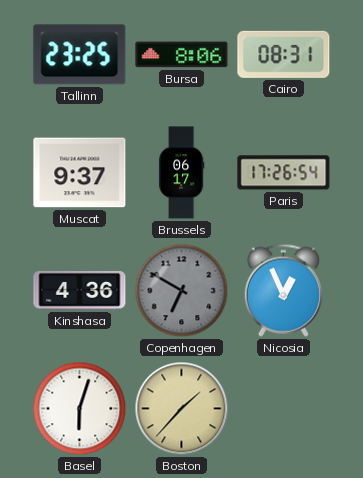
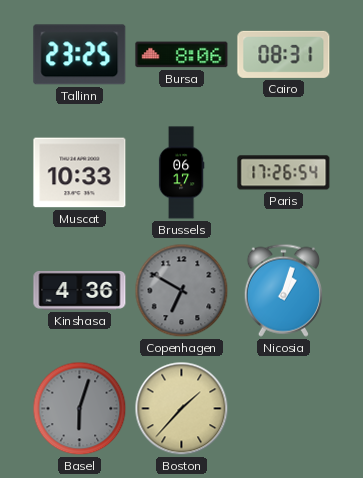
Muscat: 9:37 -> 10:33 (80, 173)
Nicosia: 12:56 -> 1:03 (283, 290)
Basel dial: white -> grey (80, 409)
